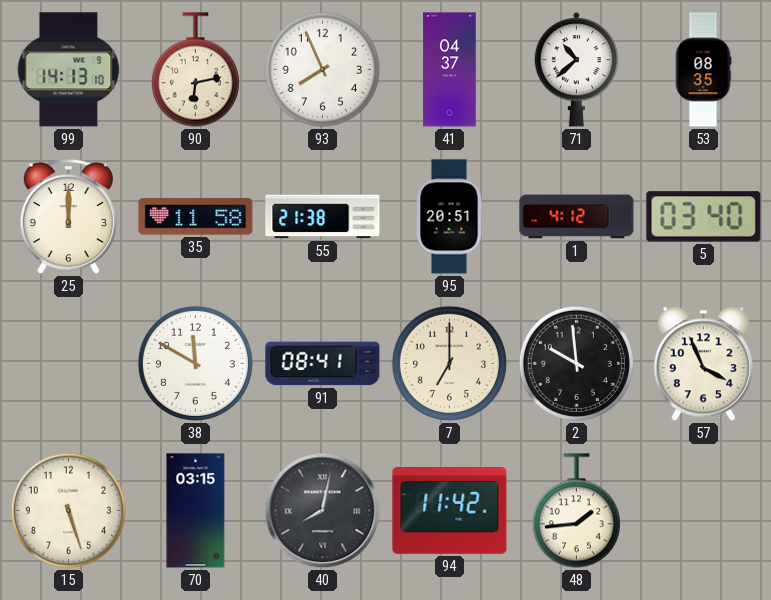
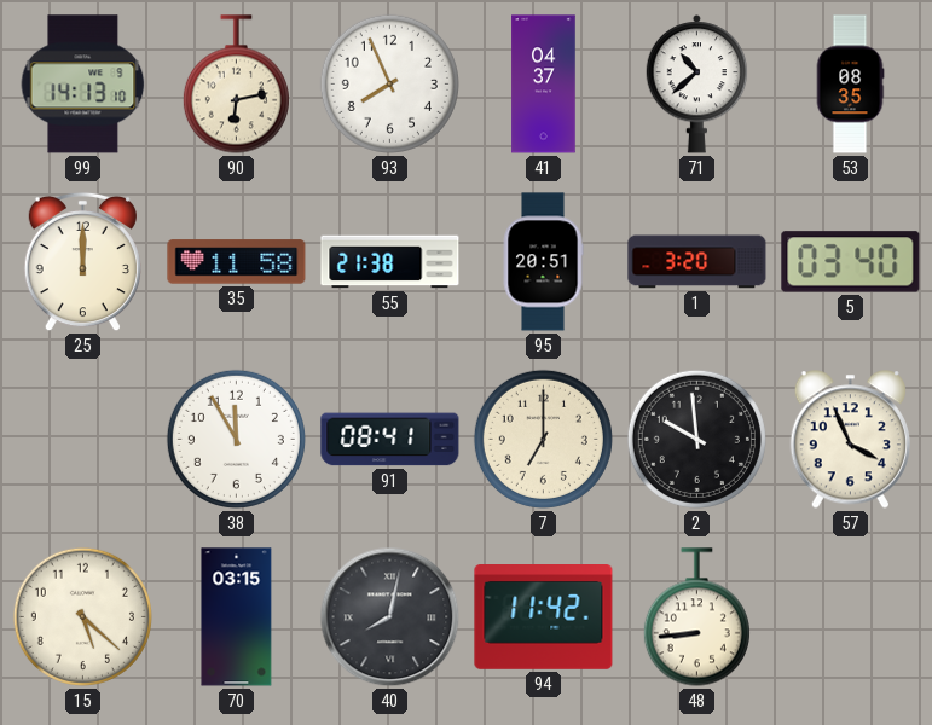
1: 4:12 -> 3:20 (697, 262)
38: 11:50 -> 11:55 (236, 439)
15: 5:27 -> 5:22 (82, 616)
48: 1:44 -> 8:44 (696, 617)
